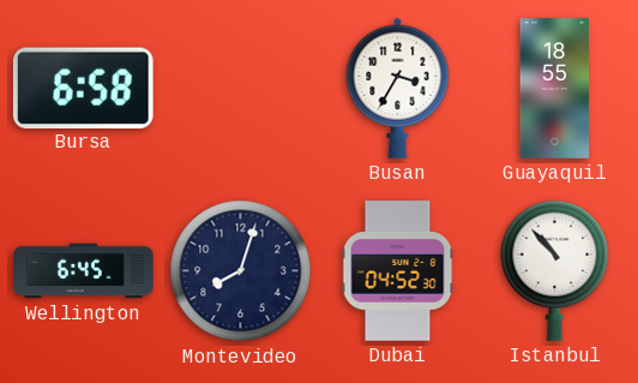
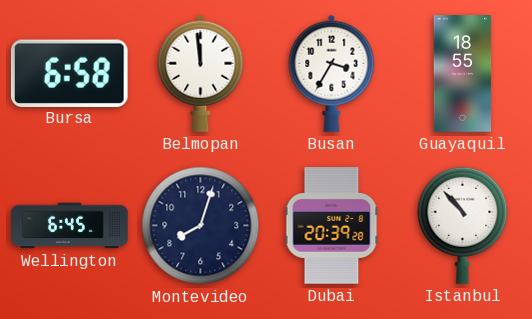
Belmopan: none -> 11:59 (201, 73)
Dubai: 04:52 -> 20:39 (332, 226)
